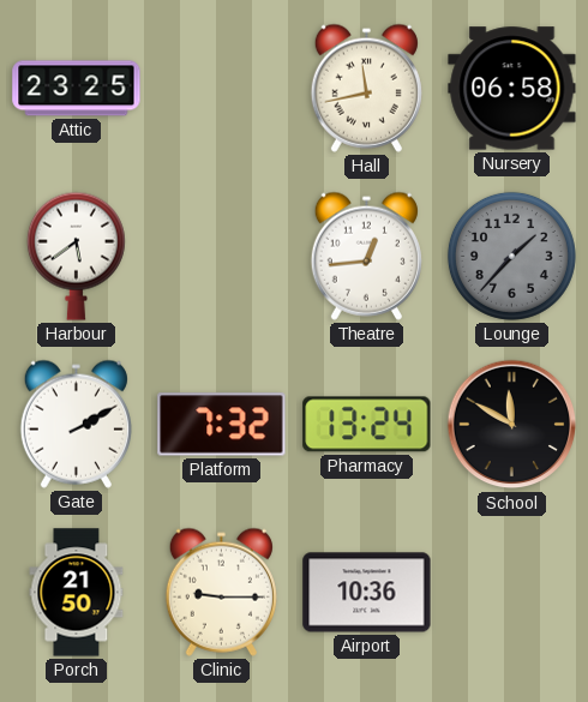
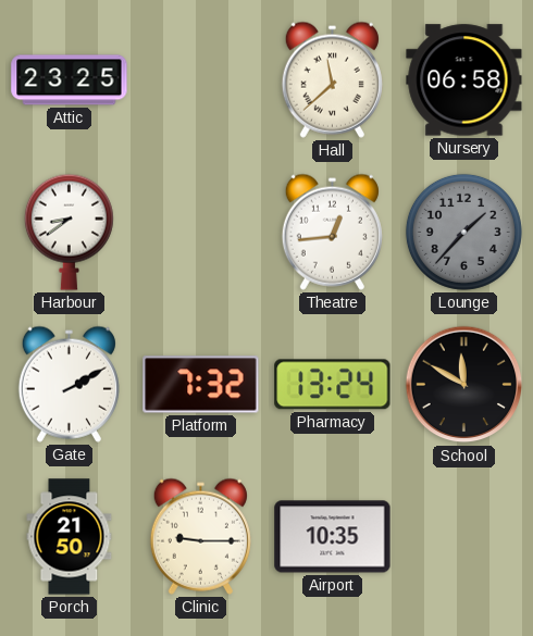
Hall: 11:43 -> 11:38 (332, 79)
Harbour: 5:39 -> 8:39 (69, 232)
Airport: 10:36 -> 10:35 (333, 537)
